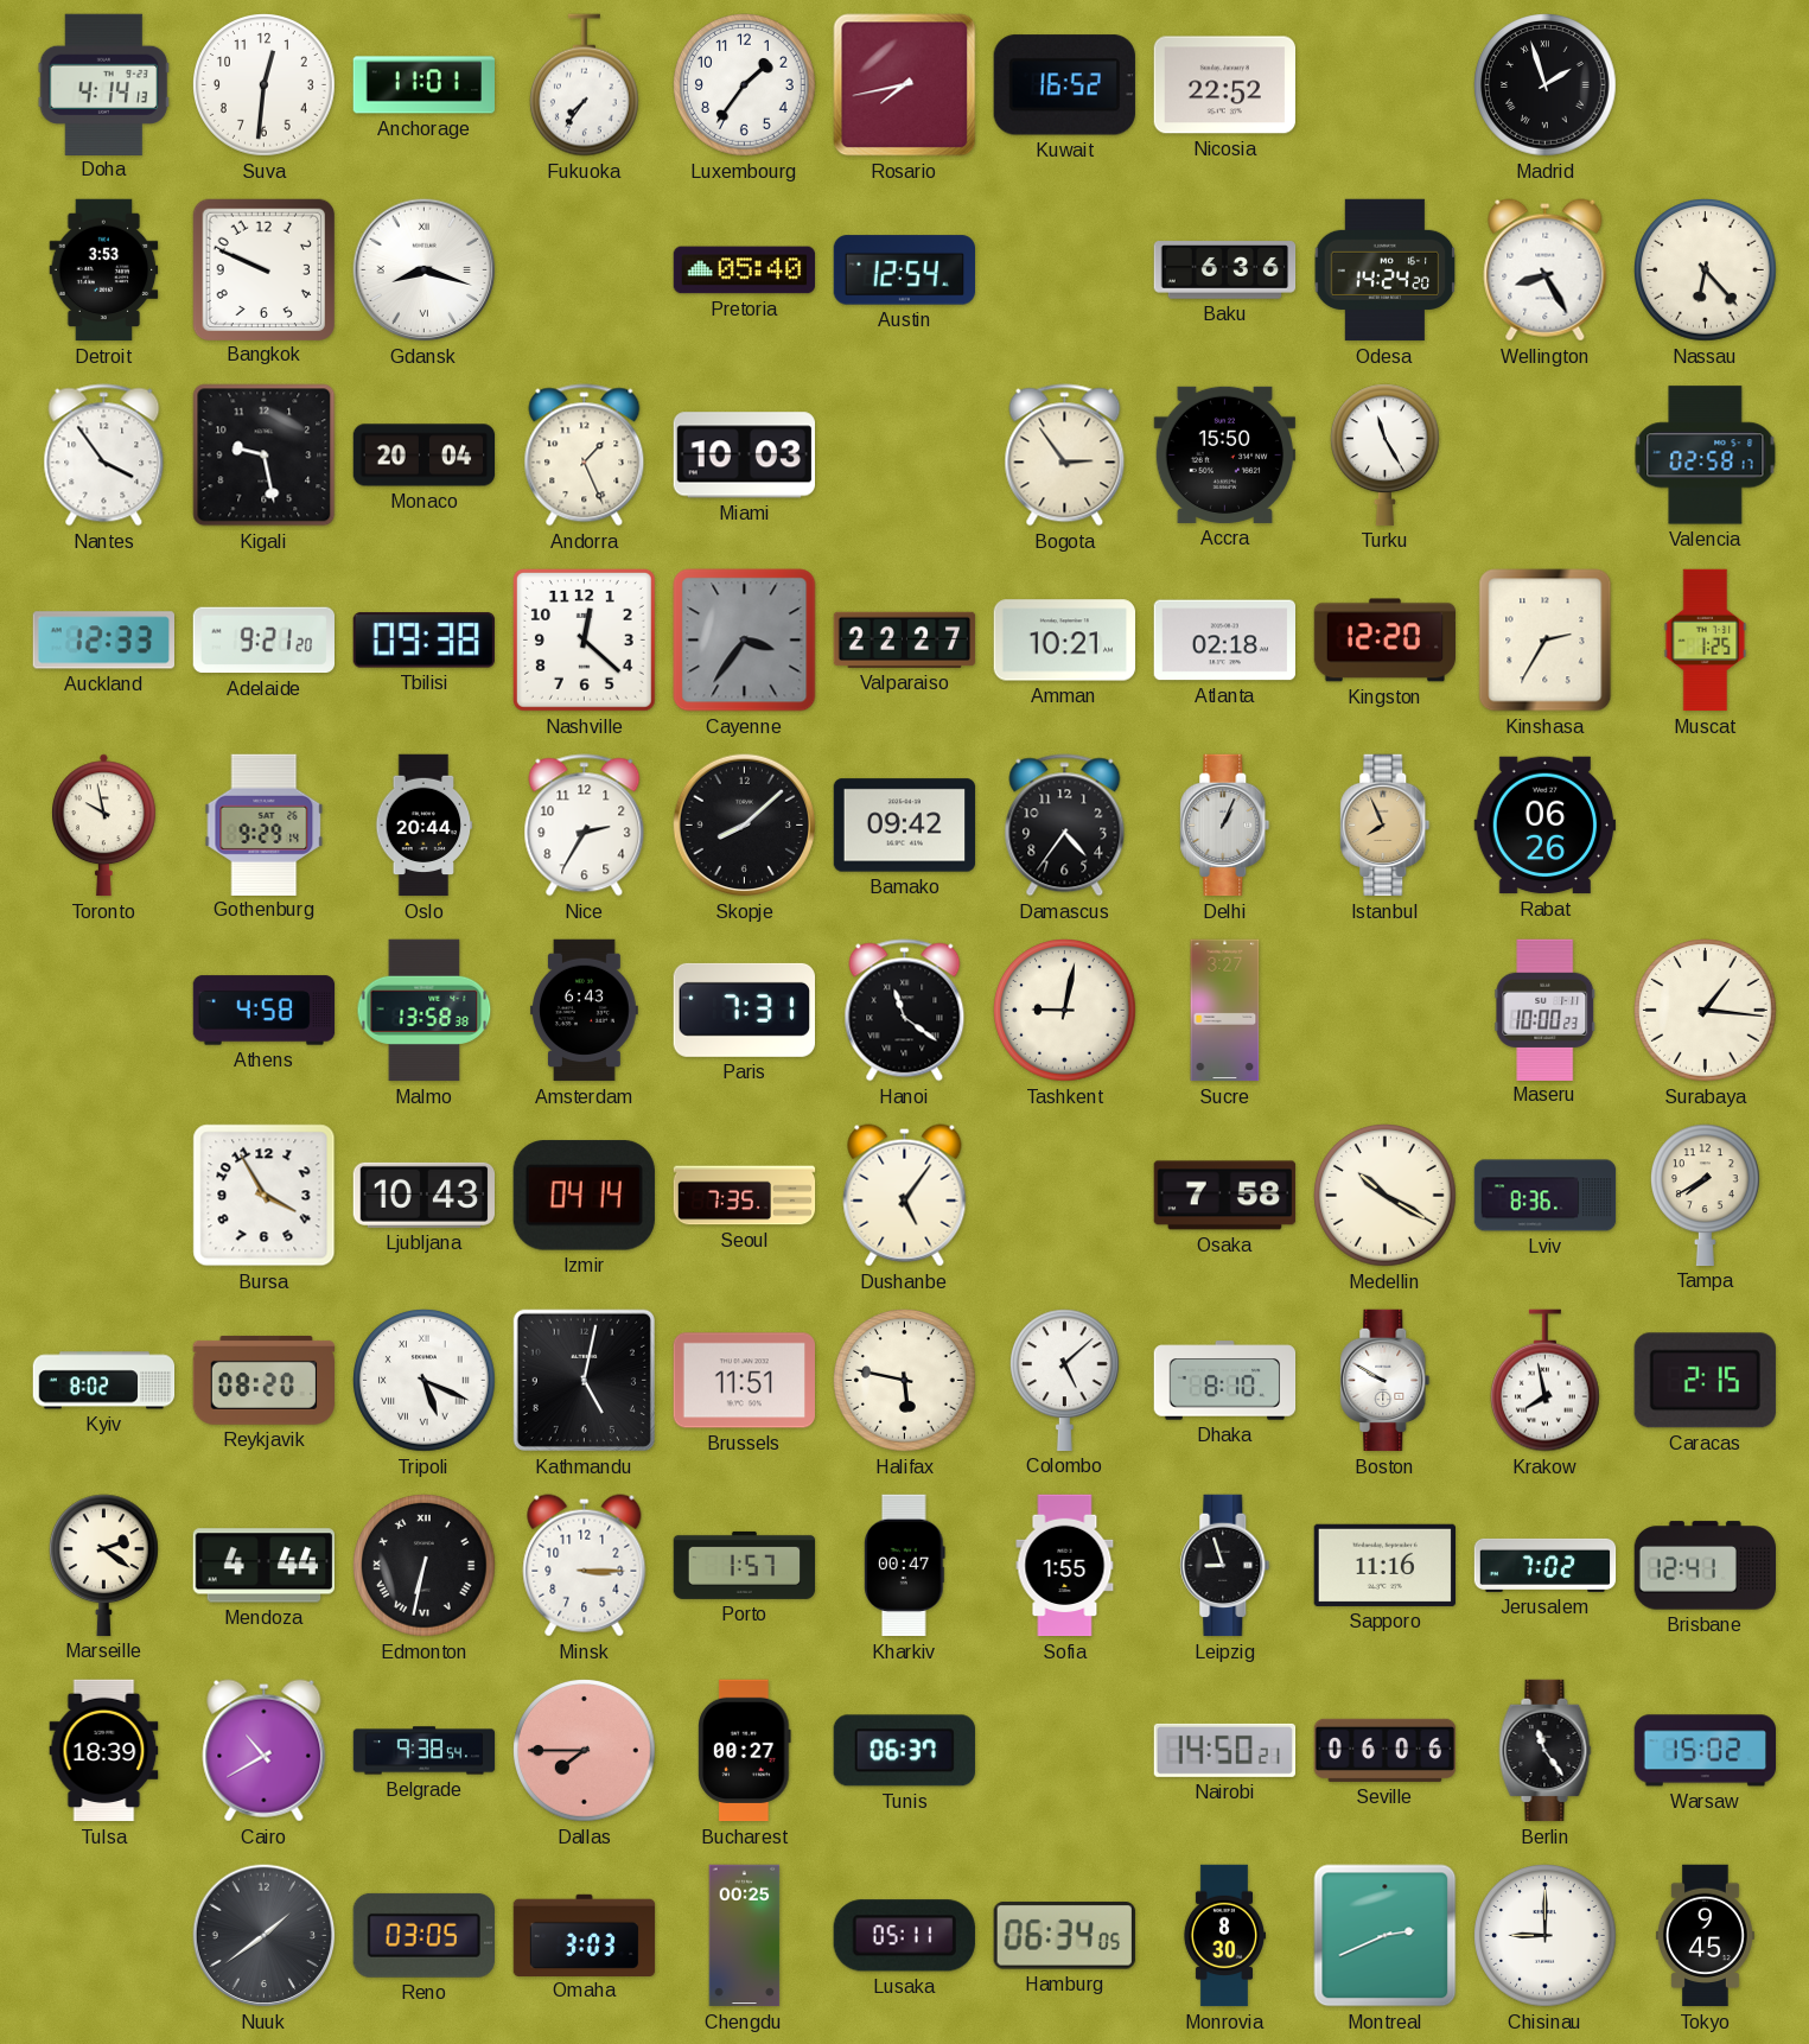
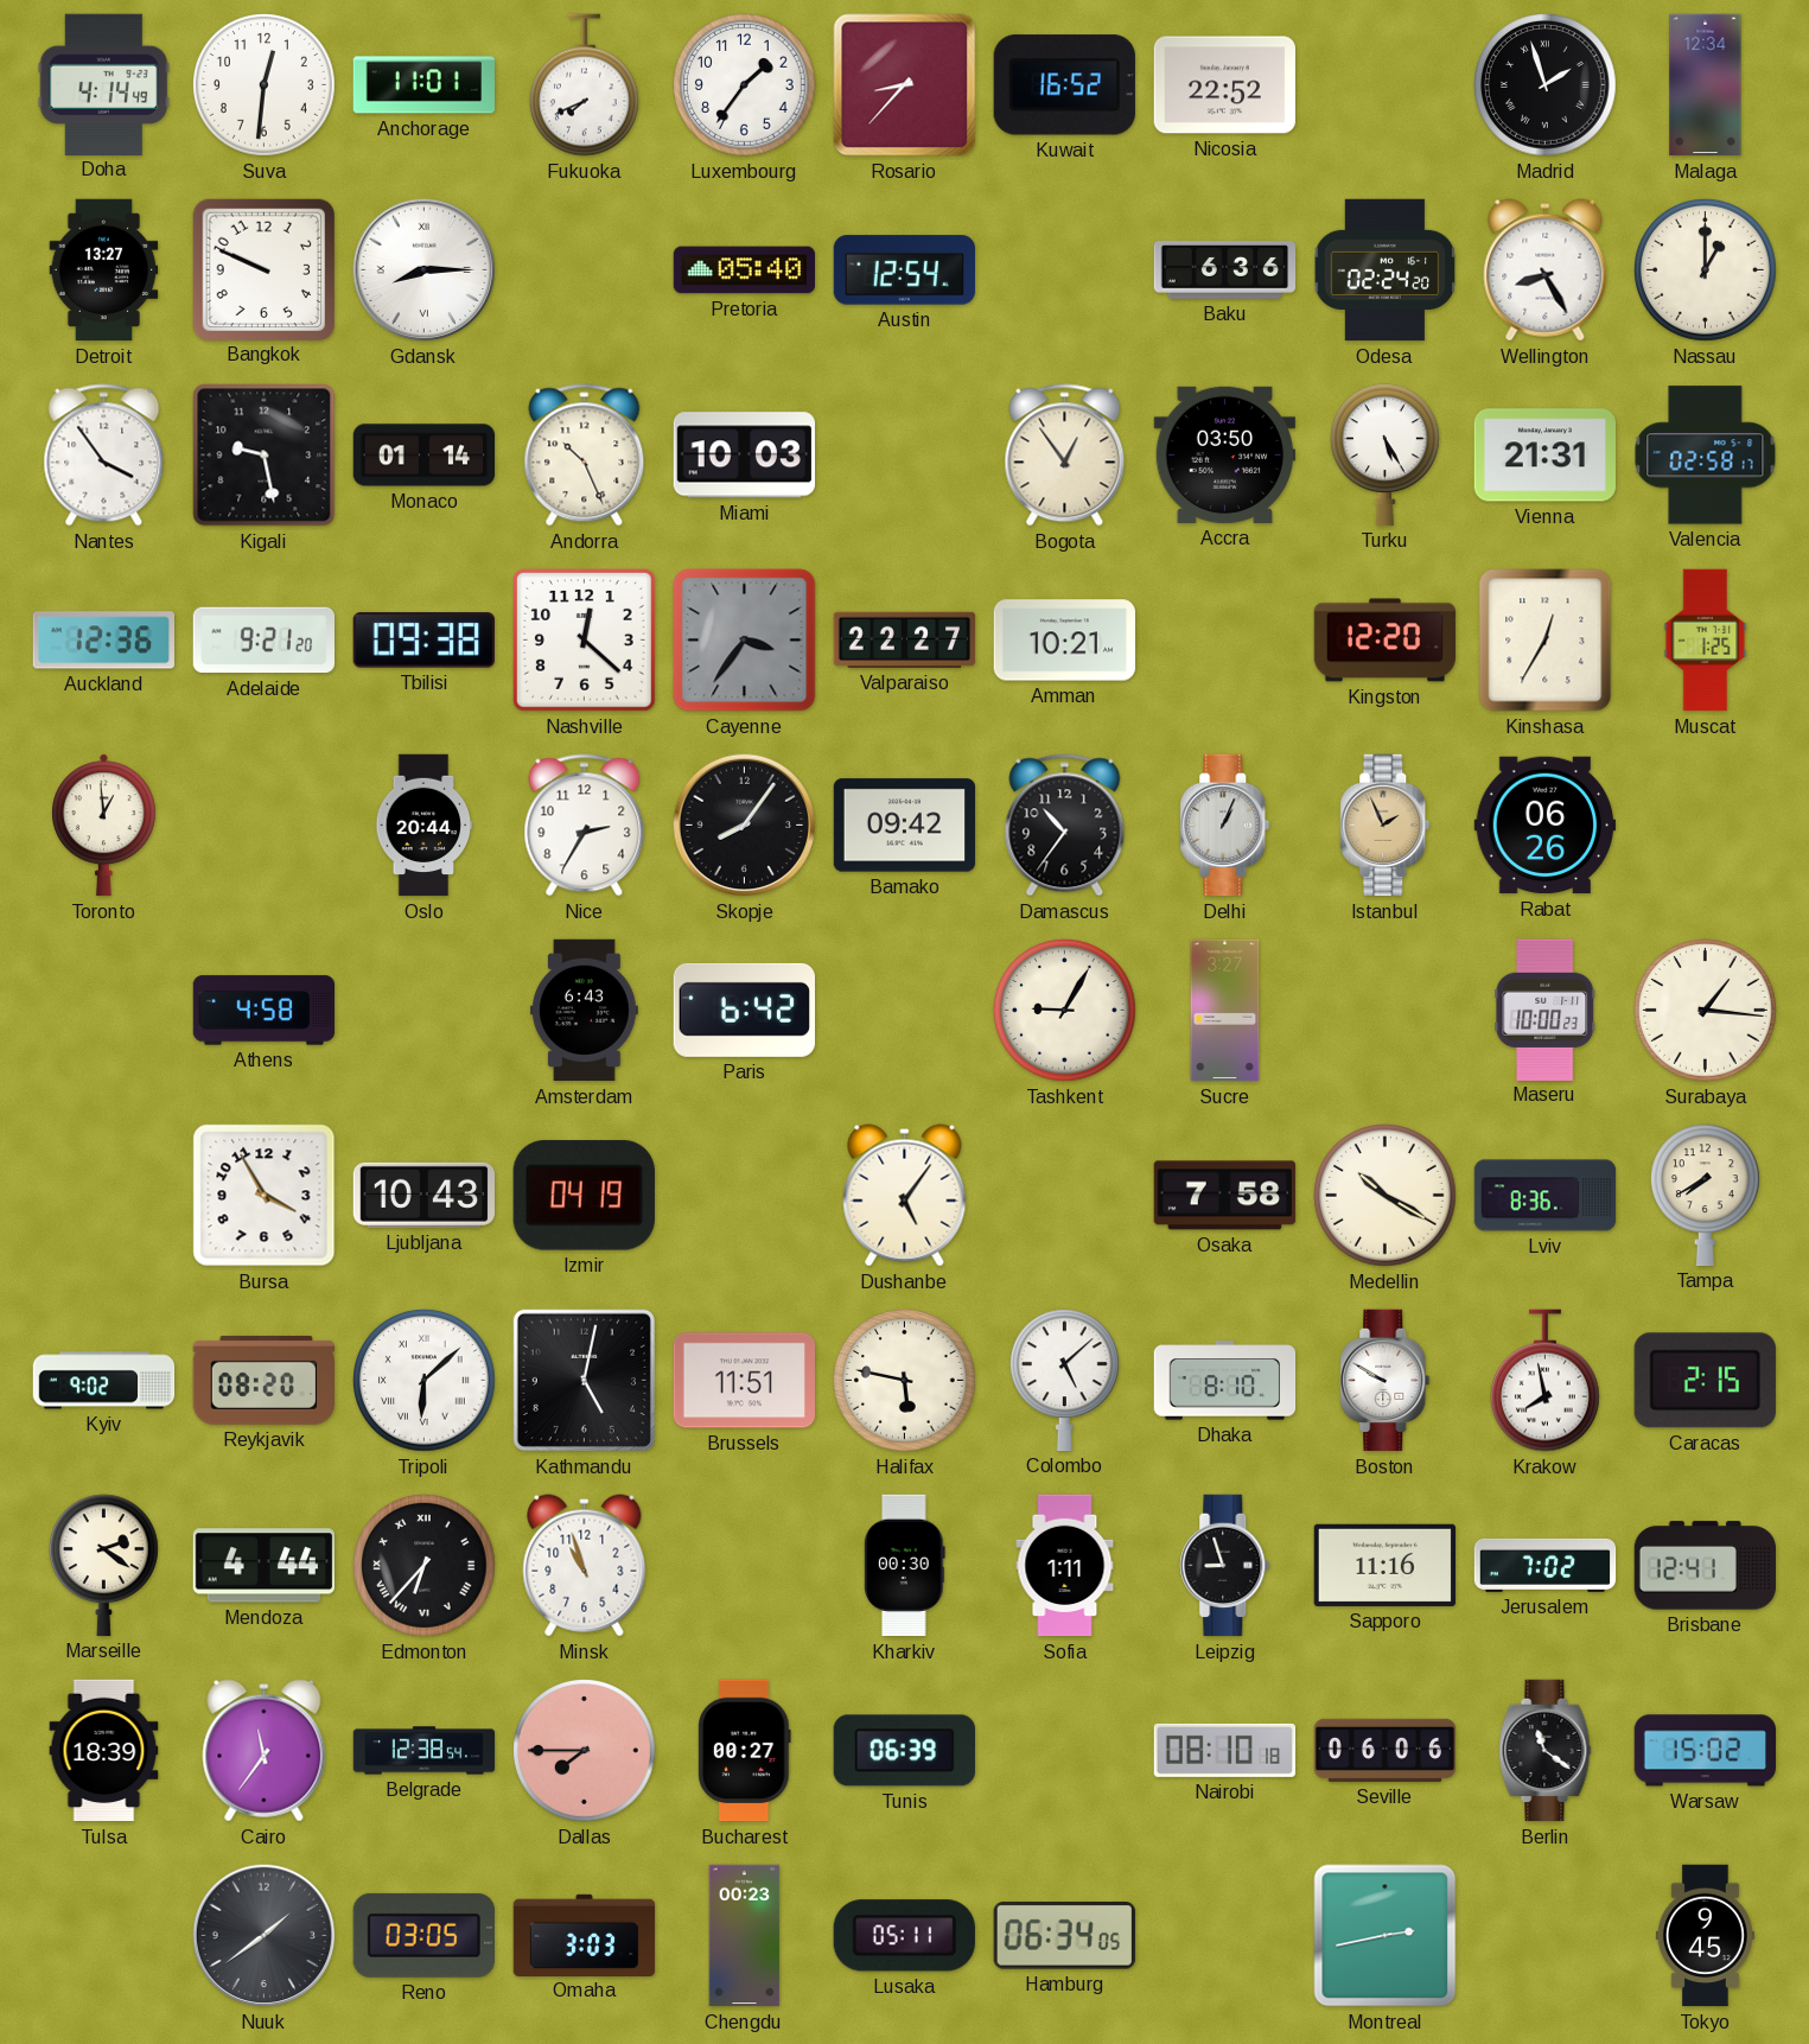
Doha: 4:14:13 -> 4:14:49 (104, 84)
Fukuoka: 7:36 -> 7:41 (585, 85)
Rosario: 7:43 -> 8:37 (905, 85)
Malaga: none -> 12:34 (1706, 85)
Detroit: 3:53 -> 13:27 (104, 270)
Gdansk: 8:18 -> 8:15 (425, 270)
Odesa: 14:24 -> 02:24 (1386, 270)
Nassau: 6:23 -> 1:00 (1706, 270)
Monaco: 20:04 -> 01:14 (425, 456)
Andorra: 1:26 -> 10:26 (585, 456)
Bogota: 2:54 -> 12:54 (1065, 456)
Accra: 15:50 -> 03:50 (1224, 454)
Turku: 11:25 -> 5:25 (1386, 454)
Vienna: none -> 21:31 (1544, 456)
Auckland: 12:33 -> 12:36 (103, 641)
Atlanta: 02:18 -> none (1224, 641)
Kinshasa: 2:35 -> 12:35 (1546, 641)
Toronto: 9:58 -> 12:59 (104, 826)
Gothenburg: 9:29 -> none (265, 824)
Skopje: 8:08 -> 8:06 (745, 826)
Damascus: 4:36 -> 10:36 (1065, 826)
Istanbul: 7:56 -> 1:56 (1386, 826)
Malmo: 13:58 -> none (425, 1011)
Paris: 7:31 -> 6:42 (744, 1010)
Hanoi: 11:21 -> none (905, 1011)
Tashkent: 9:02 -> 9:05 (1065, 1011)
Izmir: 04:14 -> 04:19 (584, 1196)
Seoul: 7:35 -> none (745, 1196)
Kyiv: 8:02 -> 9:02 (104, 1381)
Tripoli: 5:19 -> 6:08 (425, 1381)
Edmonton: 6:32 -> 6:37 (425, 1566)
Minsk: 3:15 -> 10:57 (585, 1566)
Porto: 1:57 -> none (745, 1565)
Kharkiv: 00:47 -> 00:30 (905, 1566)
Sofia: 1:55 -> 1:11 (1065, 1566)
Cairo: 10:40 -> 11:36 (265, 1751)
Belgrade: 9:38 -> 12:38 (425, 1751)
Tunis: 06:37 -> 06:39 (904, 1751)
Nairobi: 14:50 -> 08:10 (1225, 1750)
Berlin: 11:24 -> 11:21 (1546, 1751)
Chengdu: 00:25 -> 00:23 (745, 1936)
Monrovia: 8:30 -> none (1224, 1936)
Montreal: 2:41 -> 2:43 (1386, 1936)
Chisinau: 9:00 -> none (1546, 1936)
